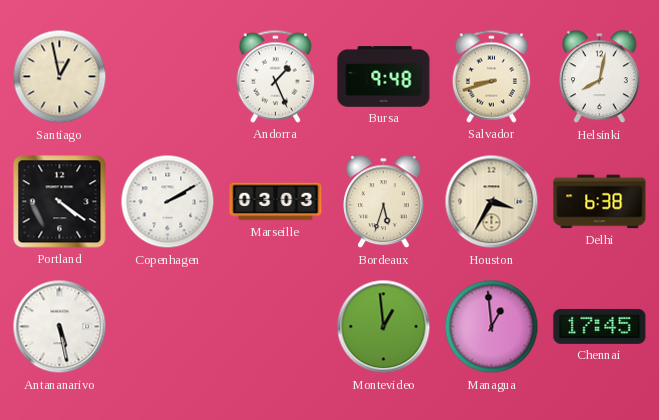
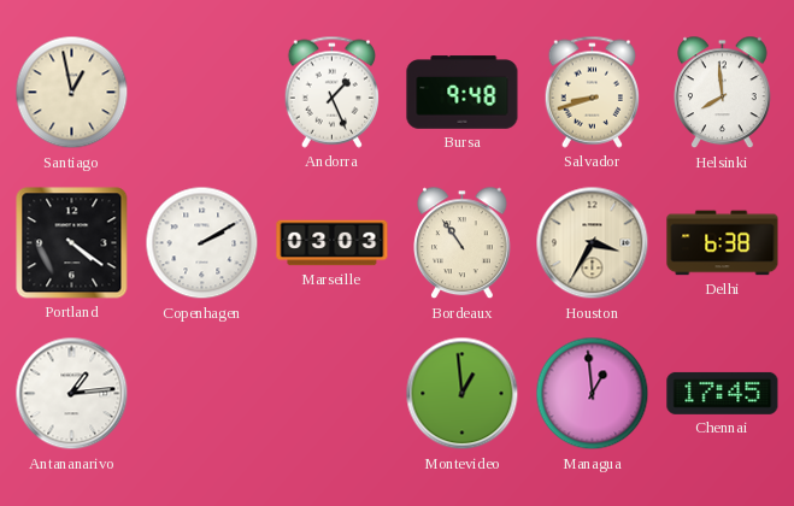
Helsinki: 8:02 -> 7:59 (723, 93)
Bordeaux: 5:33 -> 10:54 (463, 243)
Antananarivo: 5:28 -> 1:14 (72, 394)
